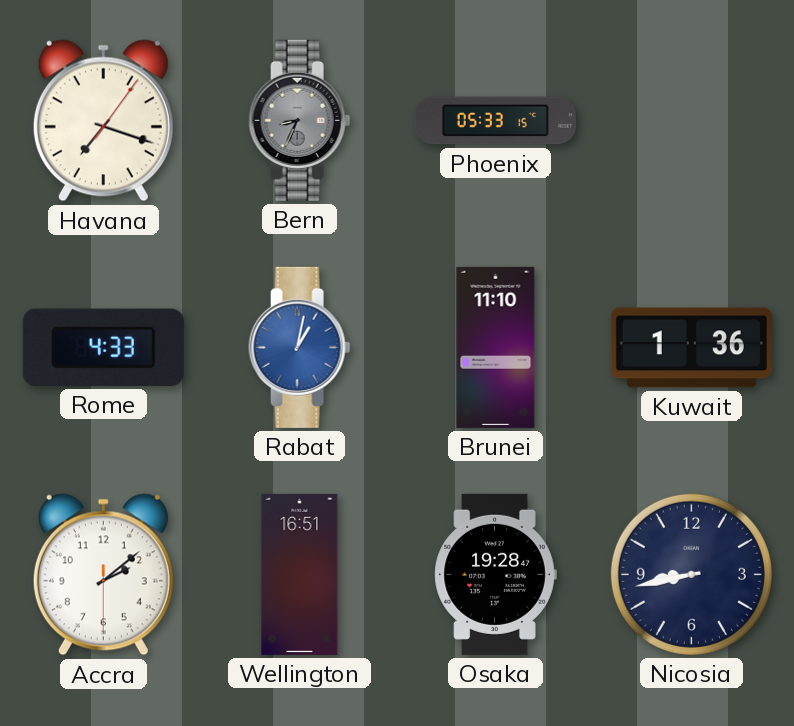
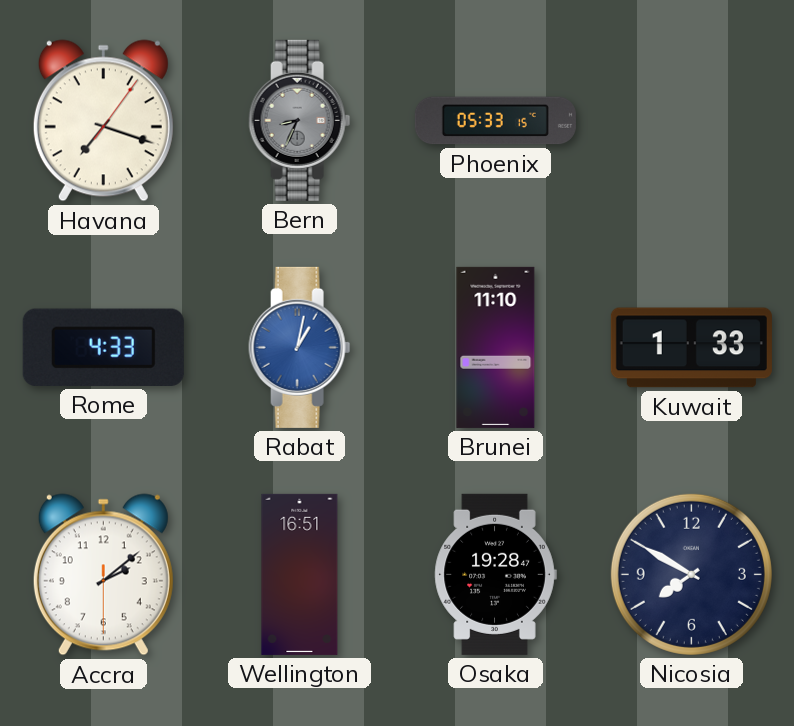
Kuwait: 1:36 -> 1:33 (691, 348)
Nicosia: 8:43 -> 7:50 (691, 574)
